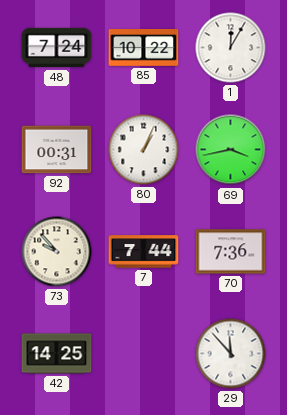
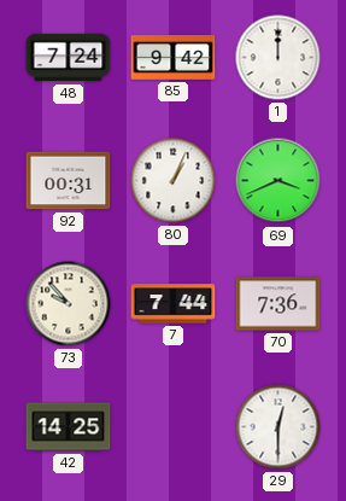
85: 10:22 -> 9:42 (174, 58)
1: 12:05 -> 12:00 (278, 58)
69: 3:43 -> 3:41 (278, 181)
29: 11:53 -> 12:30 (278, 427)
